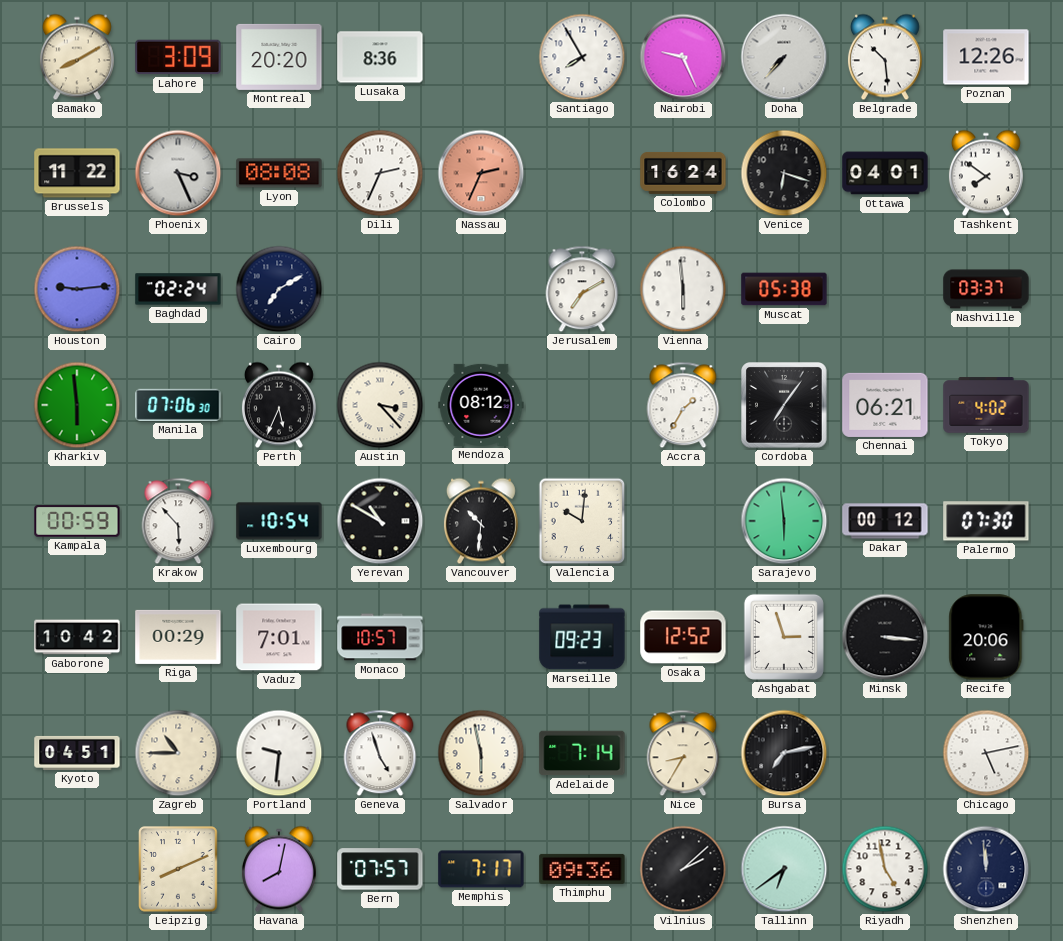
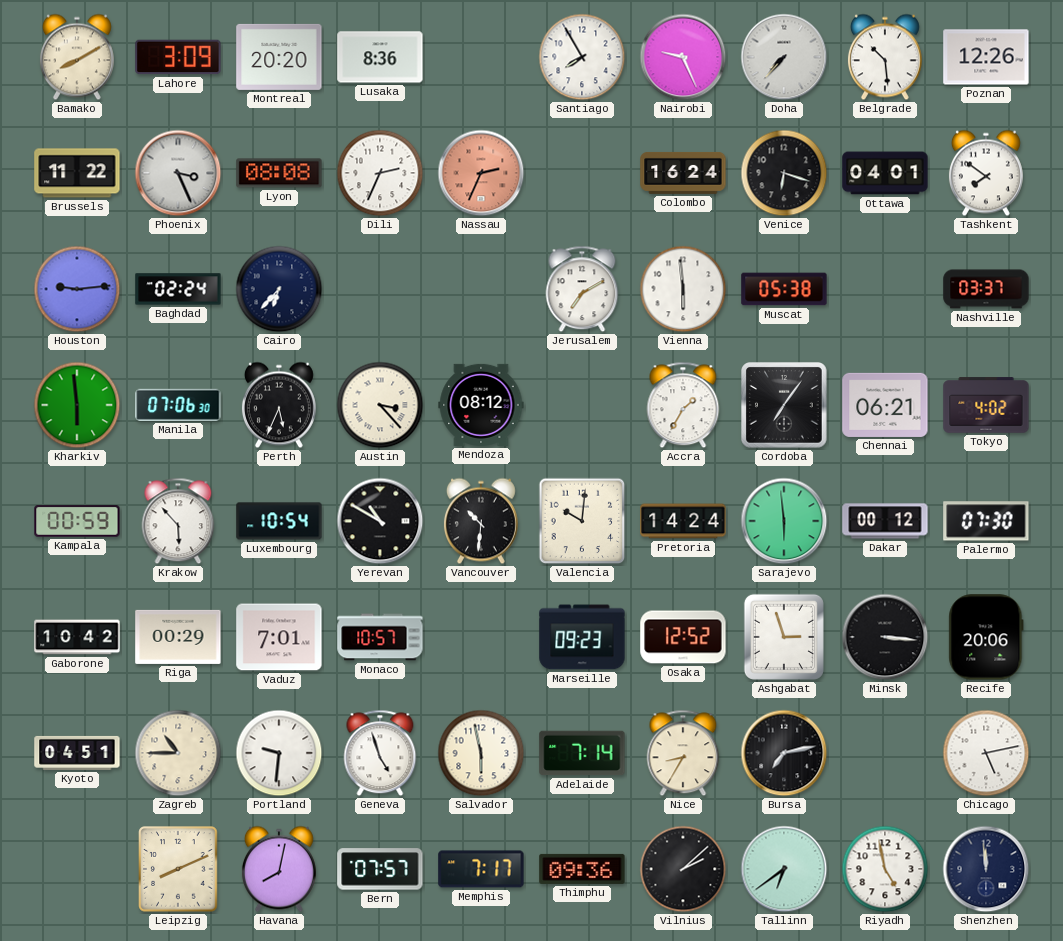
Cairo: 7:10 -> 6:37 (279, 289)
Pretoria: none -> 14:24 (683, 521)
